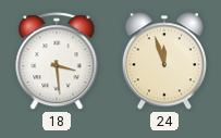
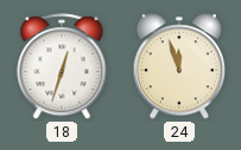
18: 3:29 -> 12:33 (62, 67)
